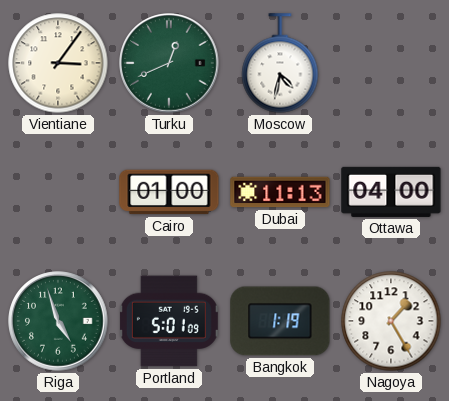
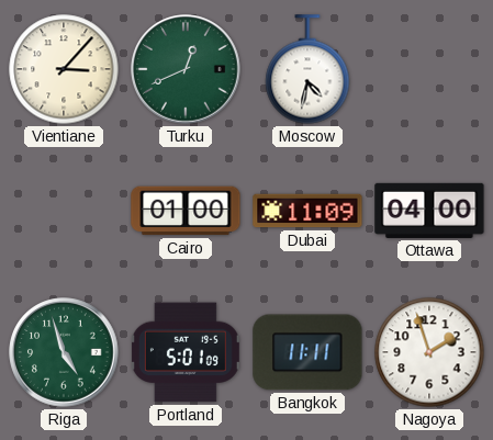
Vientiane: 3:06 -> 3:07 (64, 69)
Dubai: 11:13 -> 11:09 (307, 211)
Bangkok: 1:19 -> 11:11 (307, 352)
Nagoya: 1:25 -> 1:57 (429, 352)
